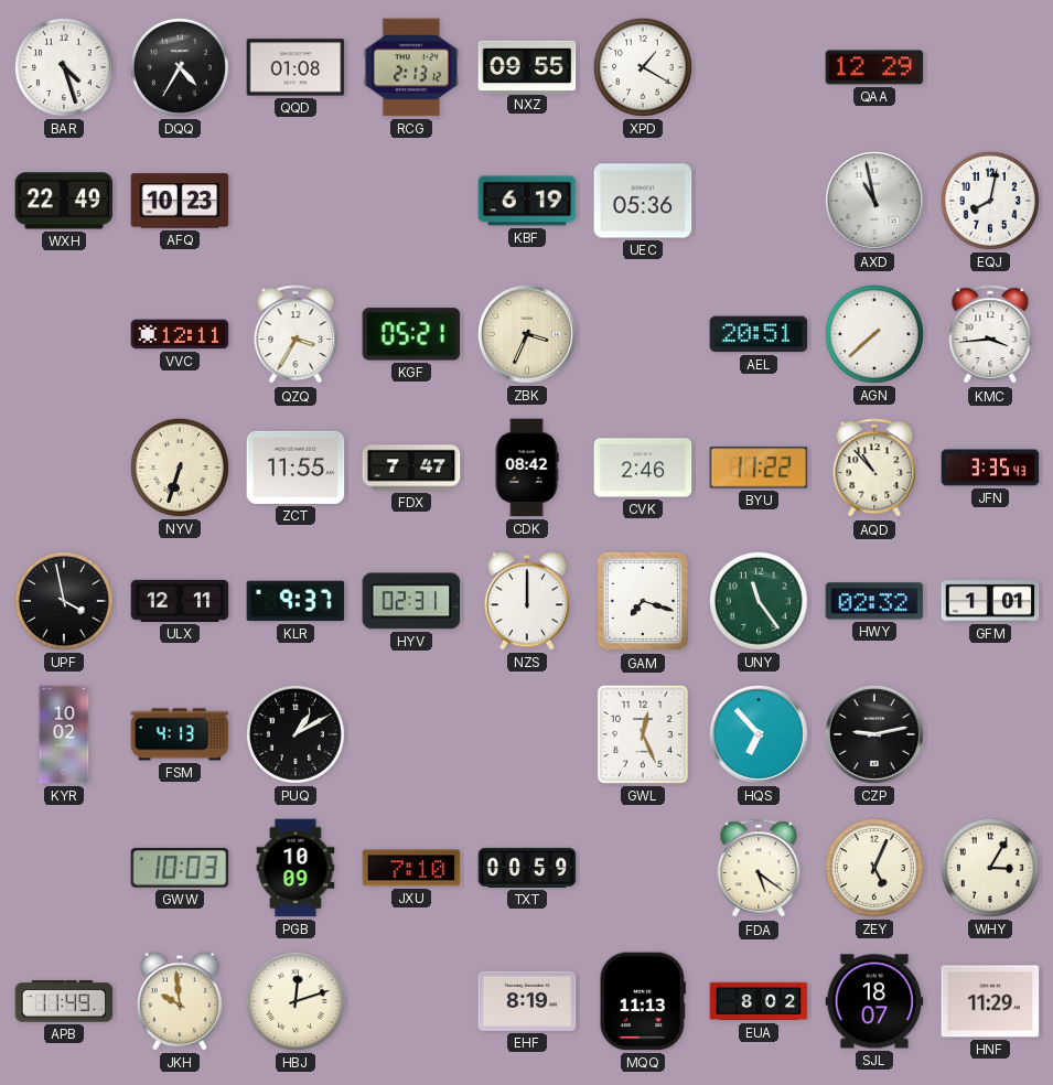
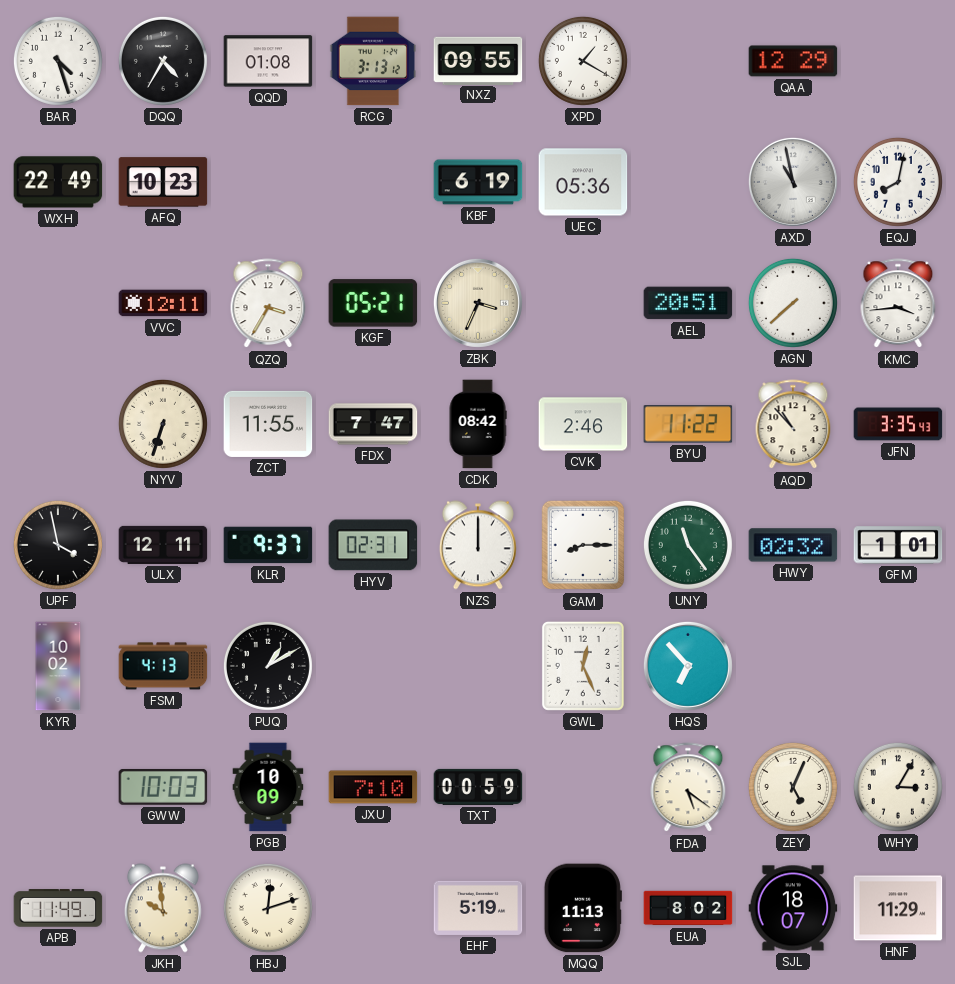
RCG: 2:13 -> 3:13 (372, 61)
GAM: 7:18 -> 8:15 (583, 545)
CZP: 9:13 -> none (874, 734)
EHF: 8:19 -> 5:19 (478, 908)
